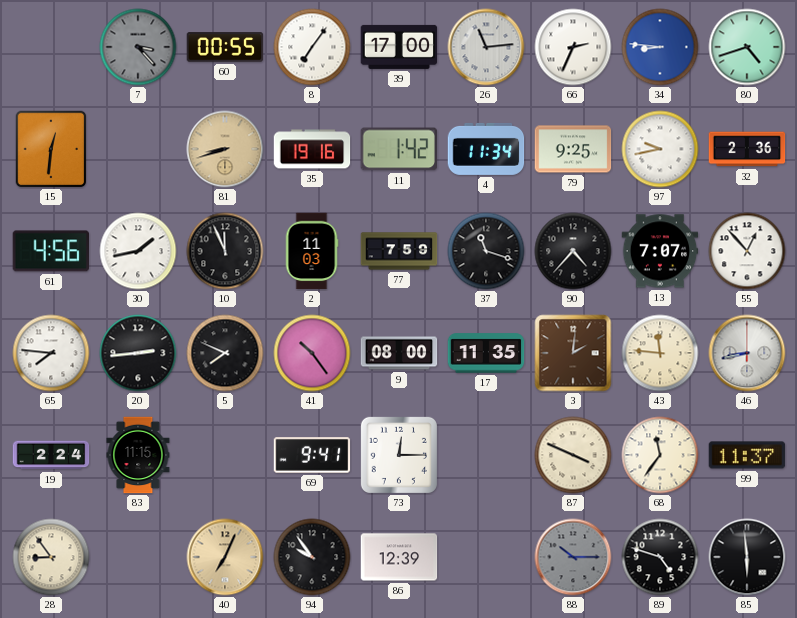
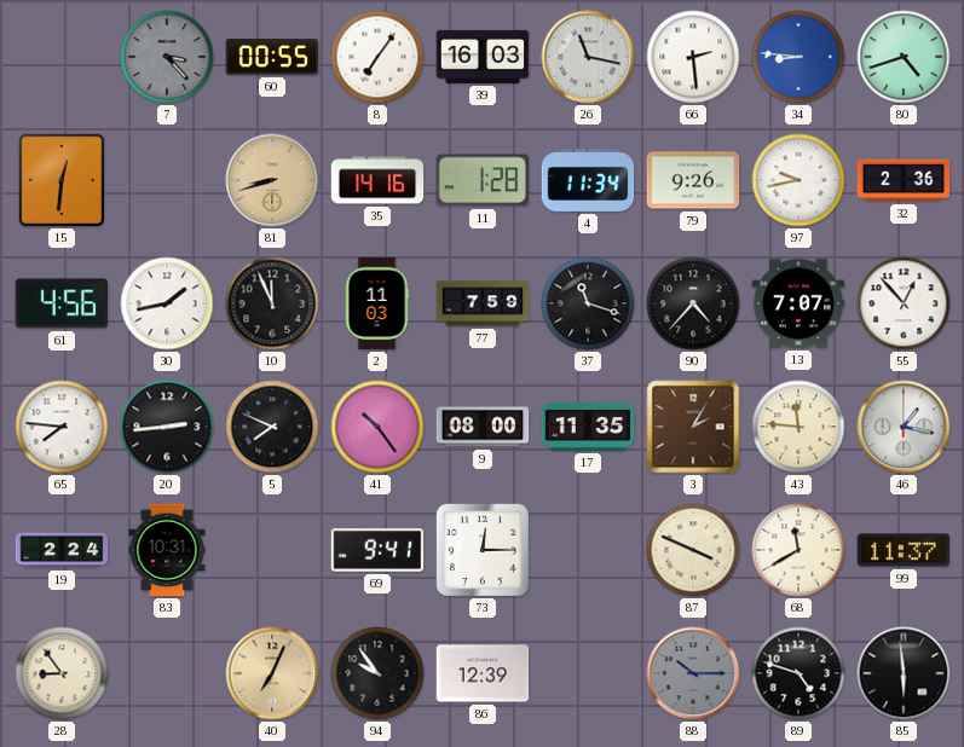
39: 17:00 -> 16:03 (483, 57)
26: 11:14 -> 11:17 (588, 57)
66: 2:34 -> 2:29 (693, 57)
35: 19:16 -> 14:16 (377, 180)
11: 1:42 -> 1:28 (481, 180)
79: 9:25 -> 9:26 (693, 180)
3: 2:01 -> 2:05 (693, 427)
46: 8:43 -> 1:17 (904, 427)
83: 11:15 -> 10:31 (167, 550)
68: 11:36 -> 11:40 (798, 550)
